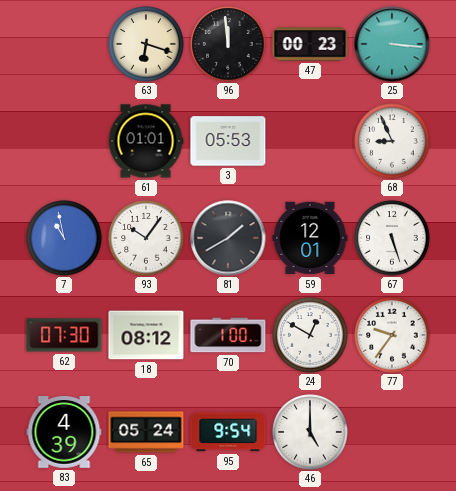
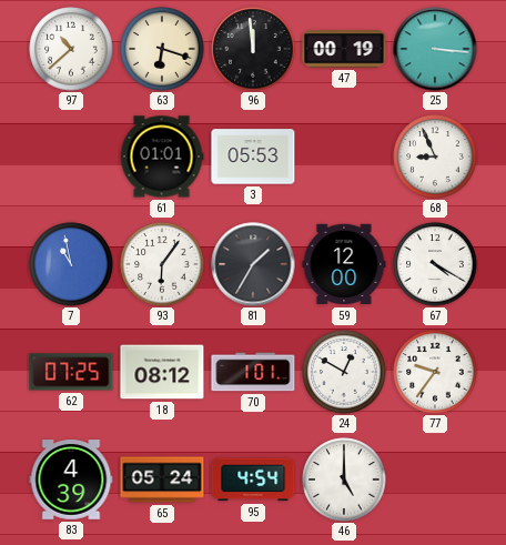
97: none -> 10:38 (71, 49)
47: 00:23 -> 00:19 (344, 49)
93: 10:06 -> 6:06 (162, 264)
81: 1:40 -> 1:35 (253, 264)
59: 12:01 -> 12:00 (344, 264)
67: 5:27 -> 4:20 (435, 264)
62: 07:30 -> 07:25 (71, 372)
70: 1:00 -> 1:01 (253, 372)
95: 9:54 -> 4:54 (253, 480)
